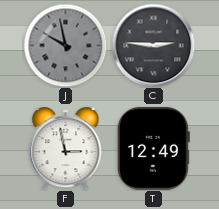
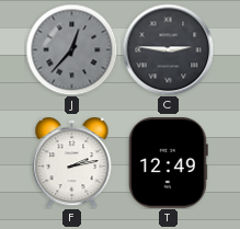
J: 9:58 -> 12:37 (71, 49)
F: 2:58 -> 2:13 (72, 163)
